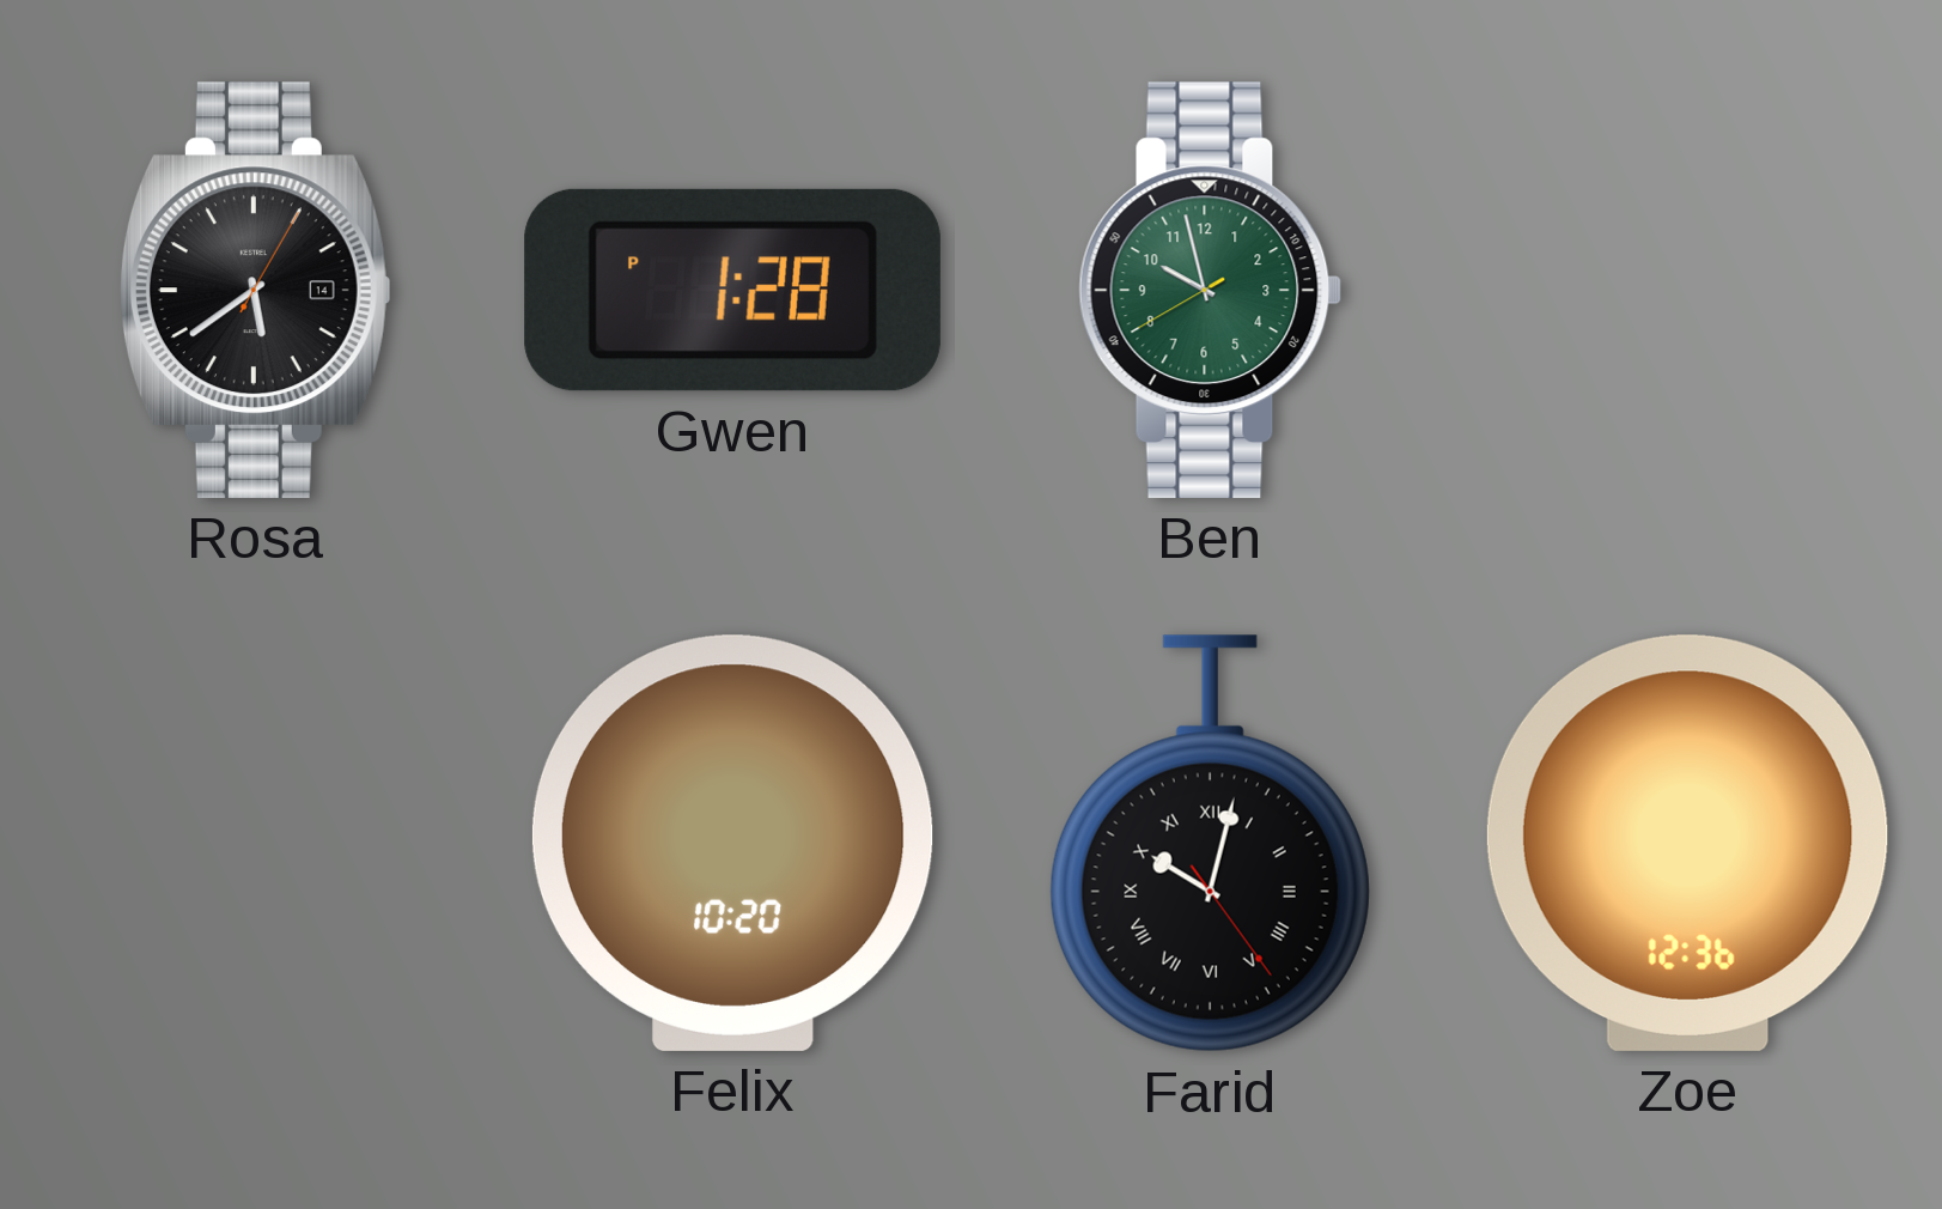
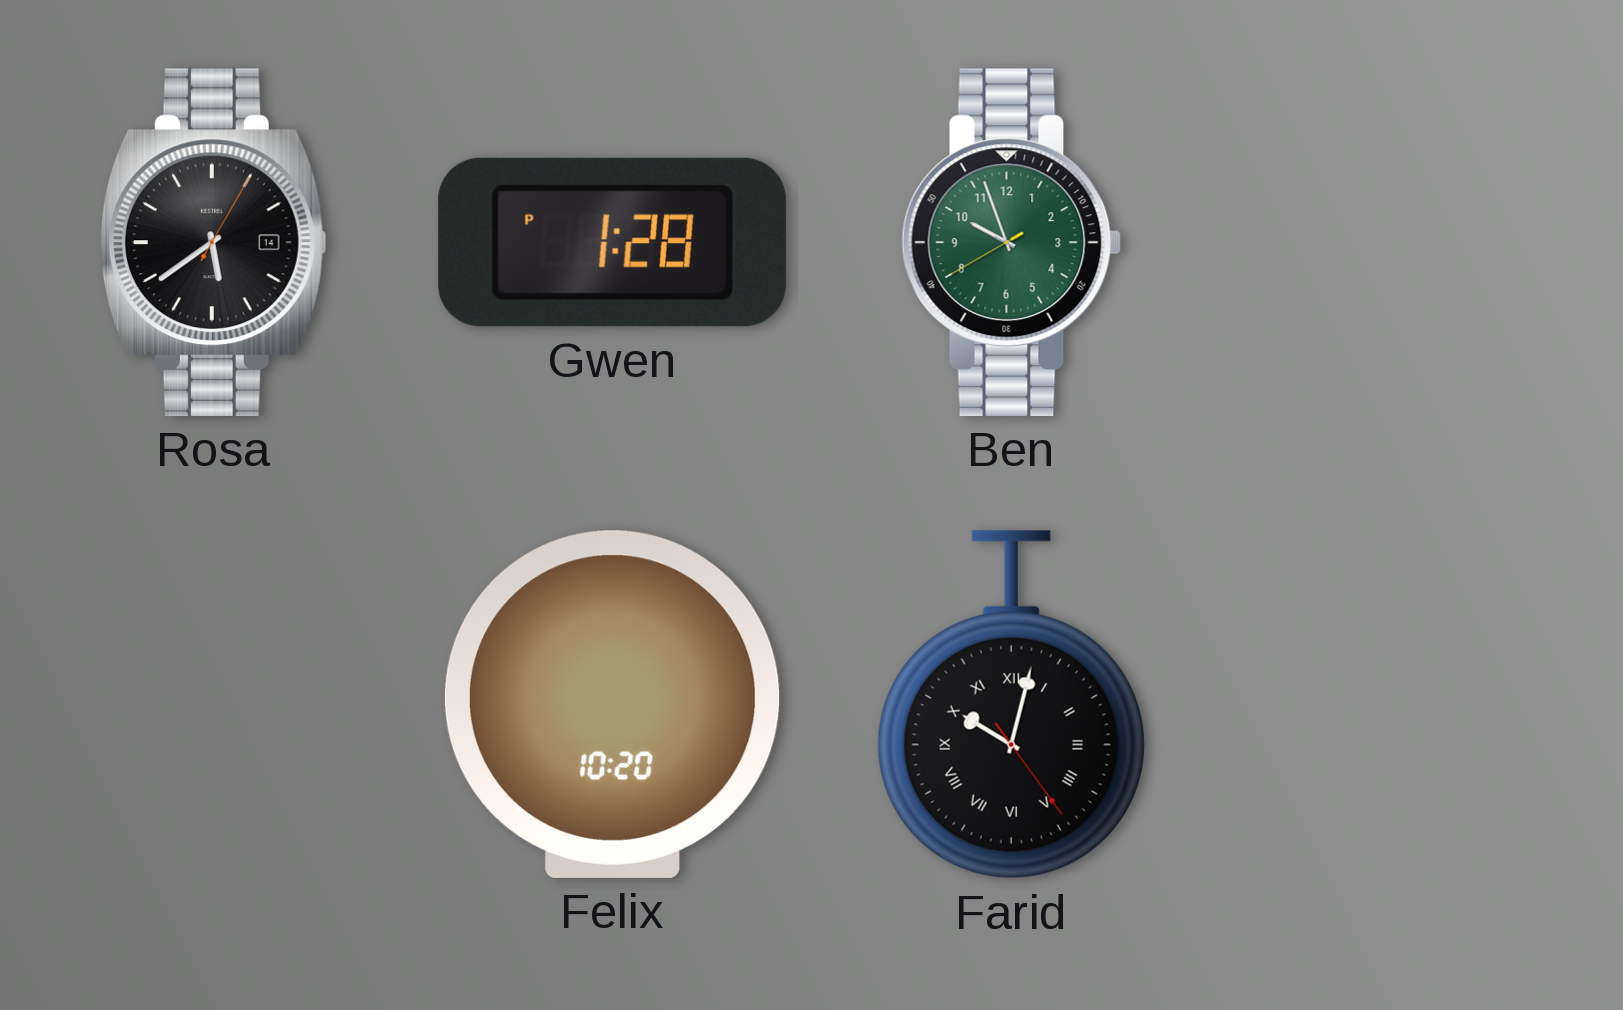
Ben: 9:57 -> 9:56 (1012, 242)
Zoe: 12:36 -> none (1687, 843)
